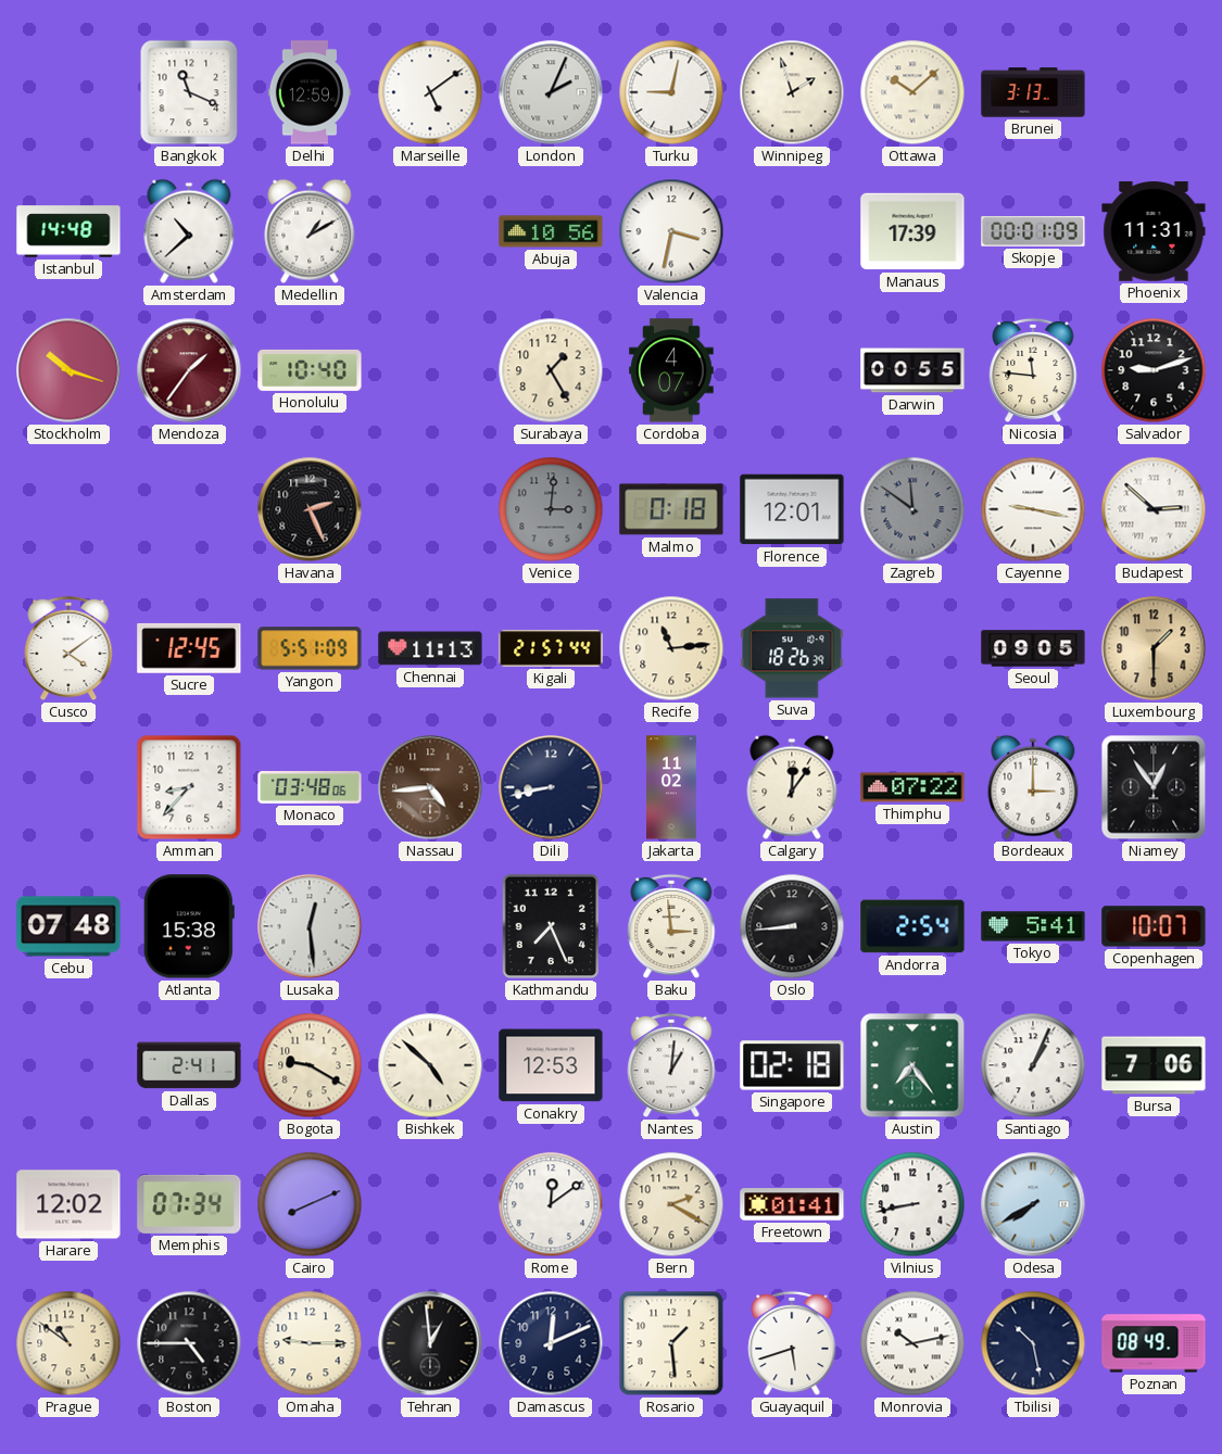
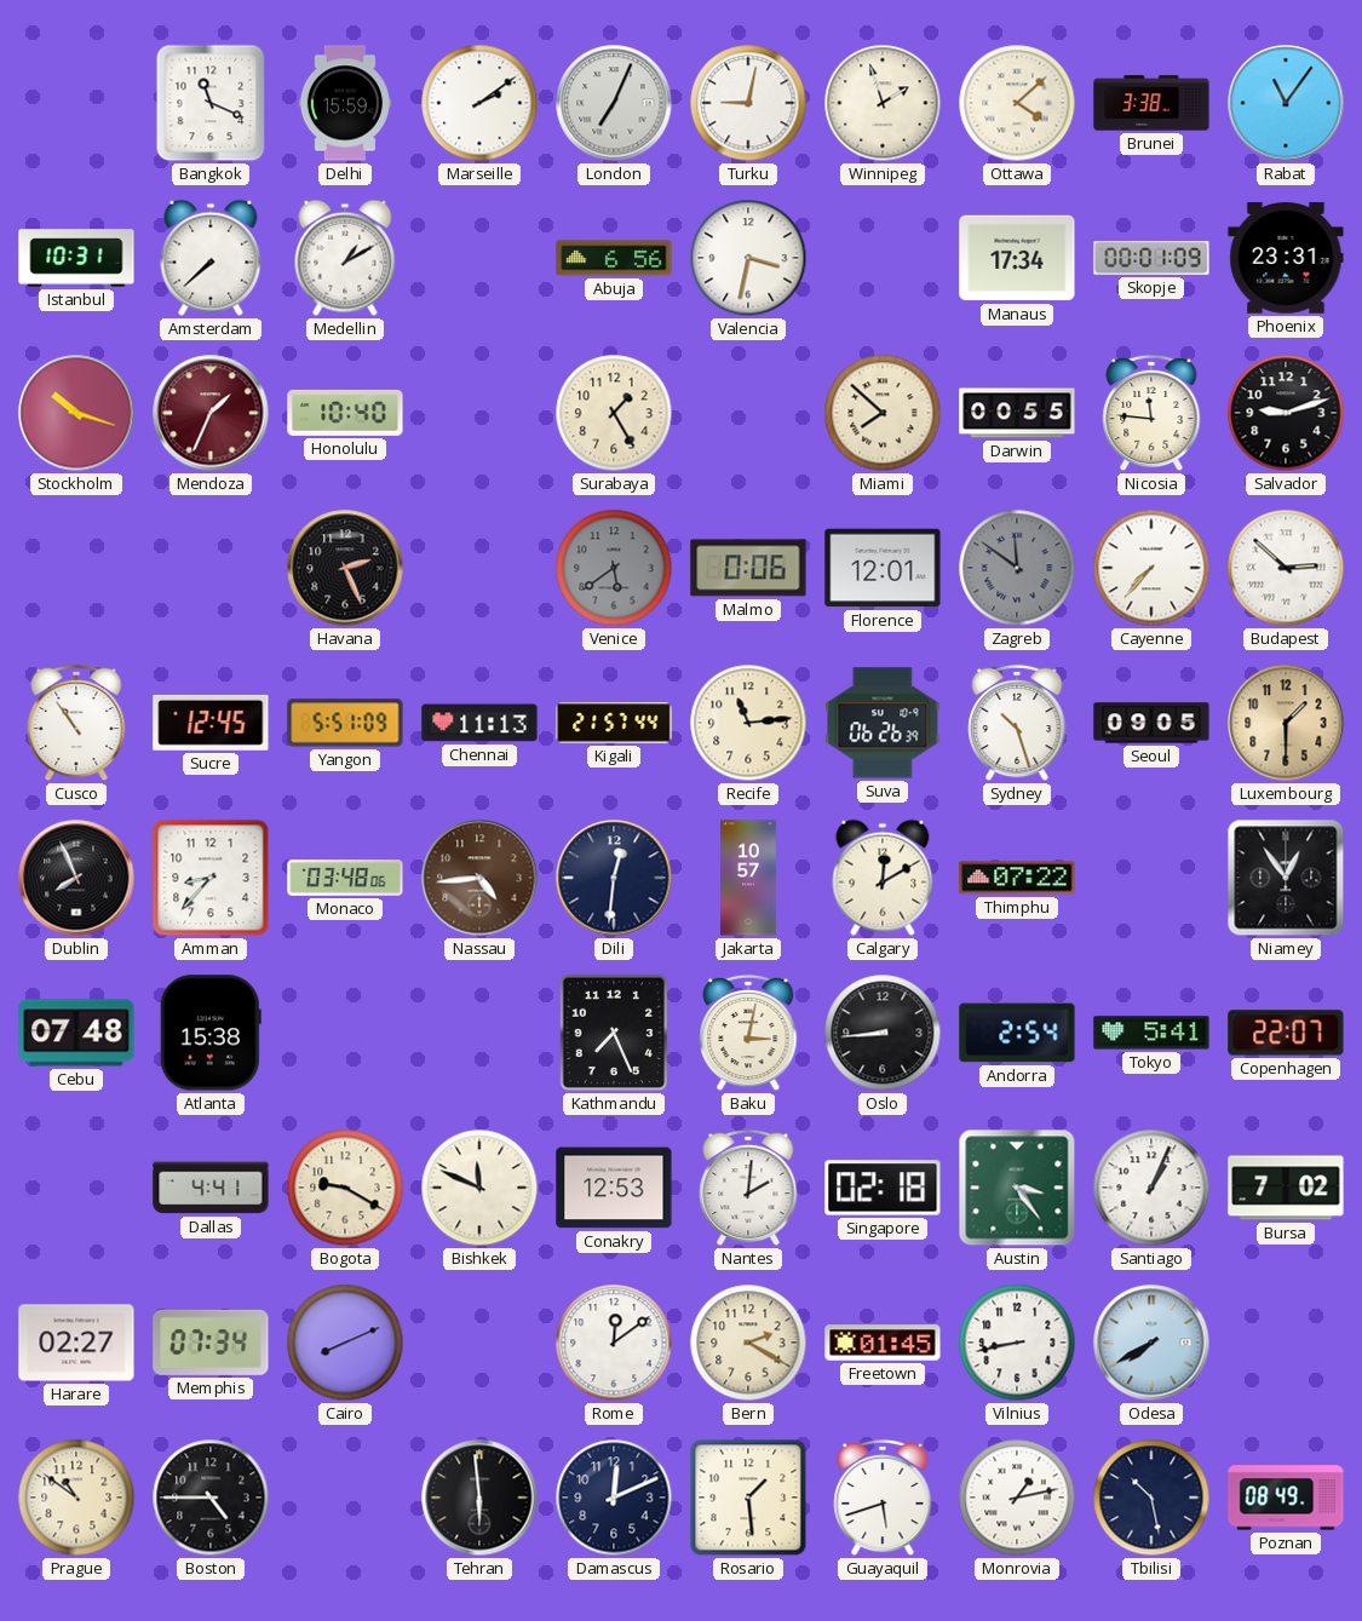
Delhi: 12:59 -> 15:59 (344, 103)
Marseille: 5:09 -> 2:09 (479, 103)
London: 2:04 -> 7:04 (614, 103)
Ottawa: 10:08 -> 4:08 (1017, 103)
Brunei: 3:13 -> 3:38 (1151, 103)
Rabat: none -> 11:06 (1286, 103)
Istanbul: 14:48 -> 10:31 (76, 258)
Amsterdam: 10:38 -> 7:38 (211, 258)
Abuja: 10:56 -> 6:56 (614, 258)
Manaus: 17:39 -> 17:34 (1017, 258)
Phoenix: 11:31 -> 23:31 (1286, 258)
Mendoza: 1:36 -> 1:34 (211, 413)
Cordoba: 4:07 -> none (671, 370)
Miami: none -> 7:52 (883, 413)
Venice: 3:01 -> 5:39 (614, 568)
Malmo: 0:18 -> 0:06 (748, 568)
Cayenne: 9:17 -> 7:37 (1151, 568)
Cusco: 4:09 -> 10:54 (76, 723)
Suva: 18:26 -> 06:26 (883, 723)
Sydney: none -> 10:27 (1017, 723)
Dublin: none -> 7:56 (76, 878)
Dili: 8:43 -> 12:31 (614, 878)
Jakarta: 11:02 -> 10:57 (748, 878)
Calgary: 12:06 -> 12:10 (883, 878)
Bordeaux: 3:00 -> none (1033, 787)
Lusaka: 12:29 -> none (310, 926)
Baku: 2:59 -> 3:02 (748, 1033)
Copenhagen: 10:07 -> 22:07 (1286, 1033)
Dallas: 2:41 -> 4:41 (211, 1188)
Bishkek: 4:52 -> 11:49 (479, 1188)
Nantes: 1:01 -> 2:01 (748, 1188)
Austin: 7:24 -> 3:24 (1017, 1188)
Bursa: 7:06 -> 7:02 (1286, 1188)
Harare: 12:02 -> 02:27 (76, 1343)
Freetown: 01:41 -> 01:45 (883, 1343)
Omaha: 9:15 -> none (310, 1343)
Tehran: 12:59 -> 5:59 (479, 1498)
Monrovia: 10:13 -> 1:13 (1017, 1498)
